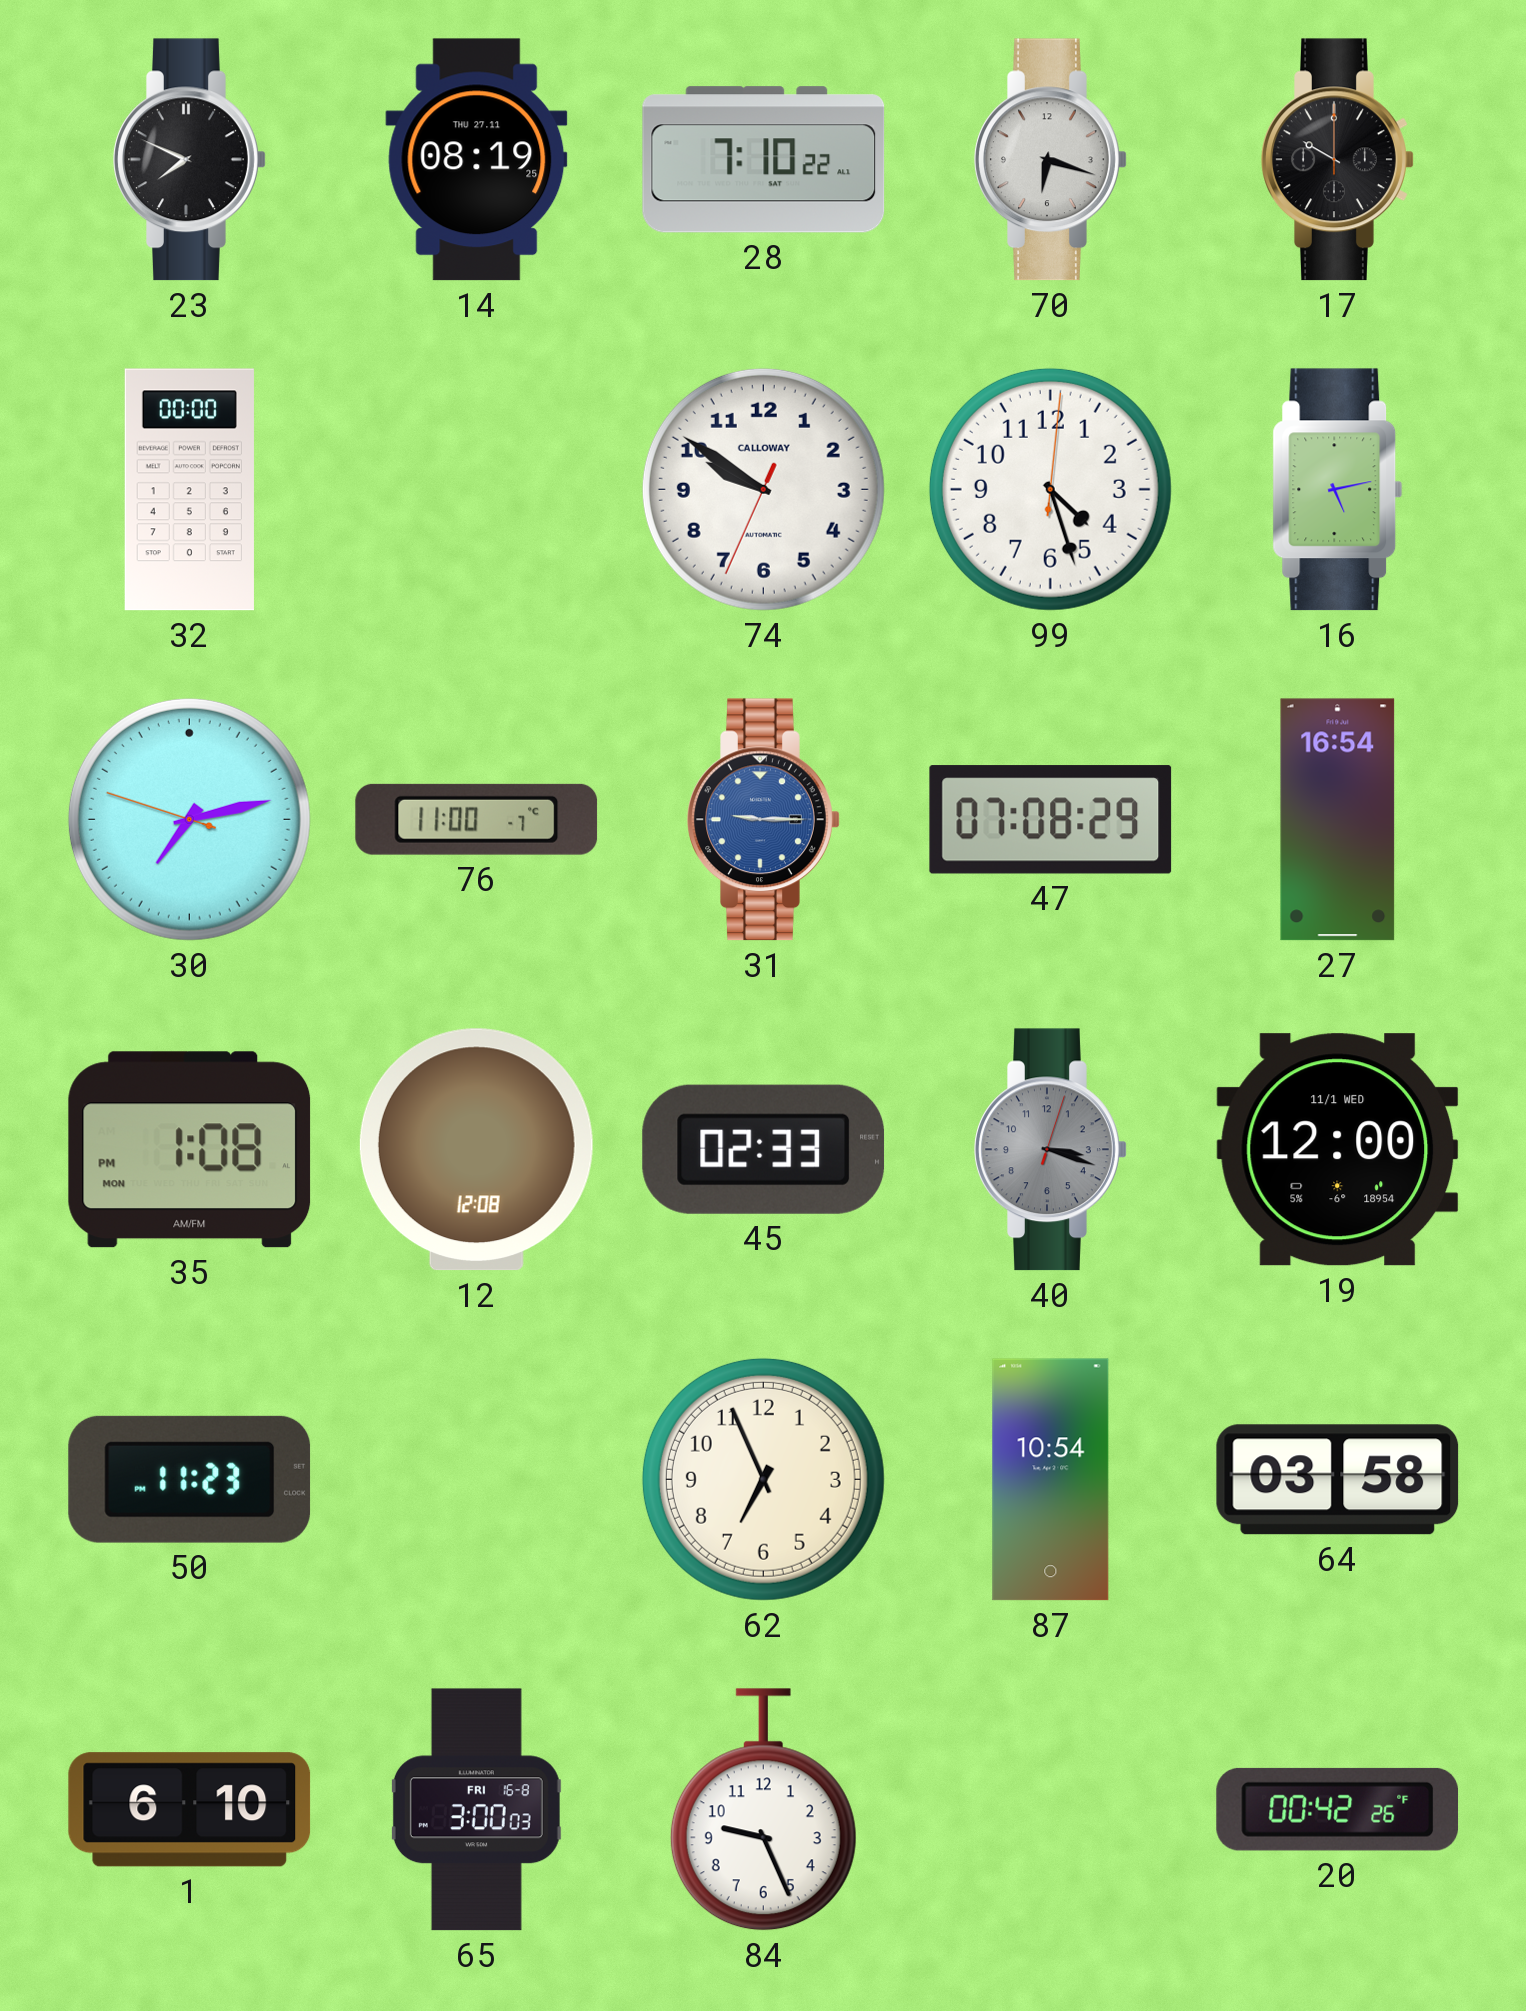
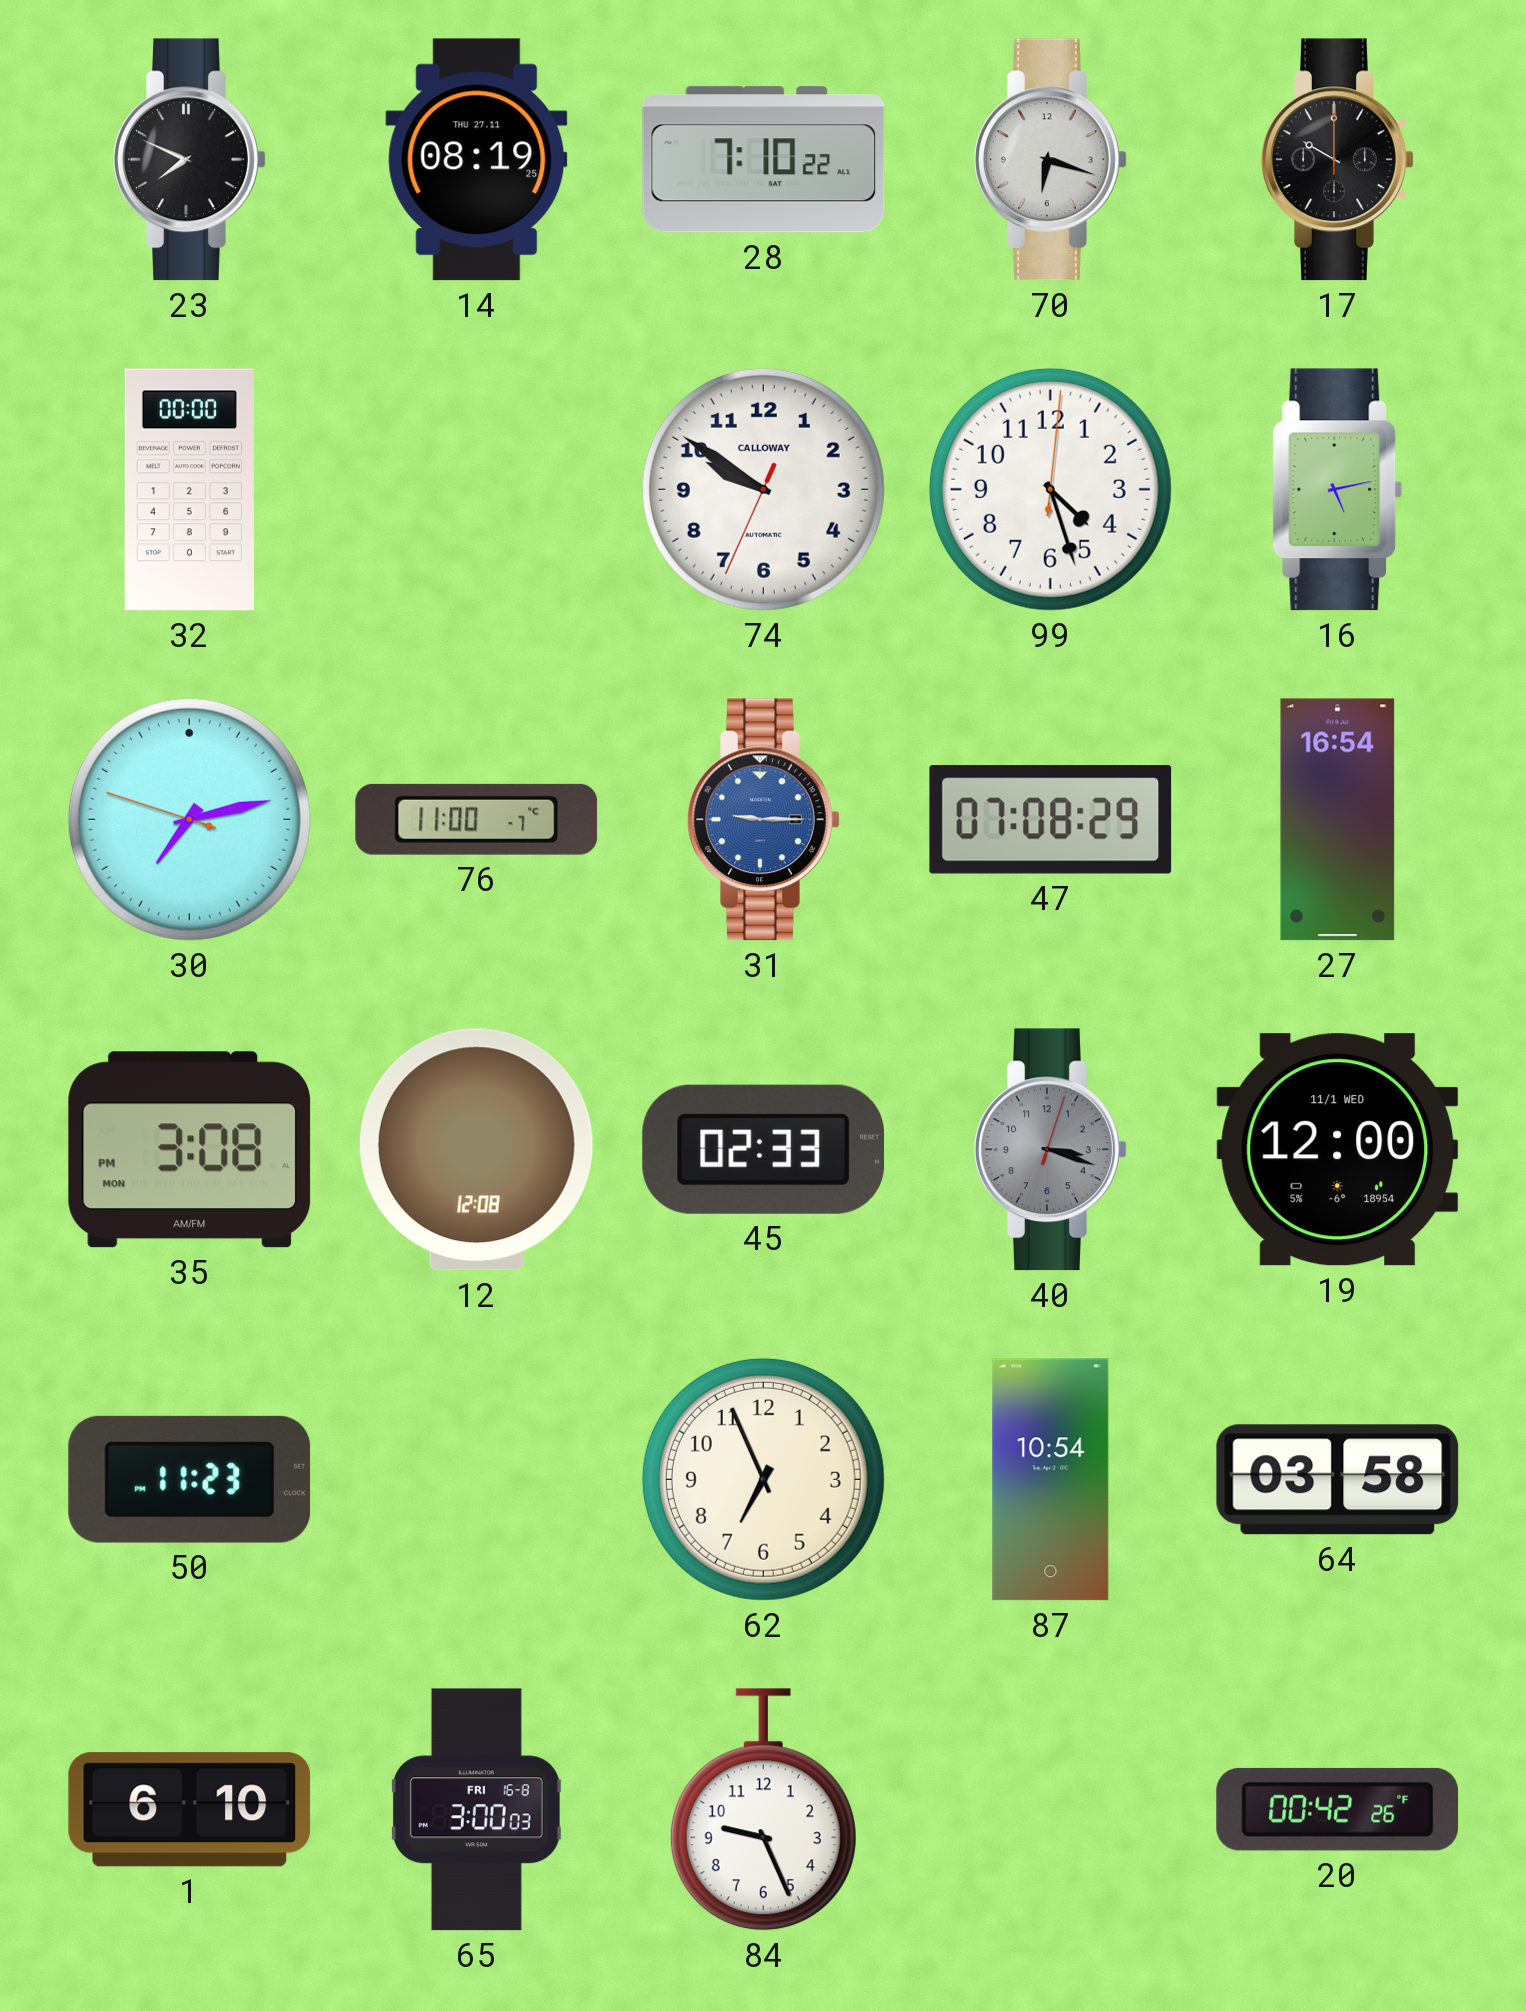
35: 1:08 -> 3:08 (190, 1150)
